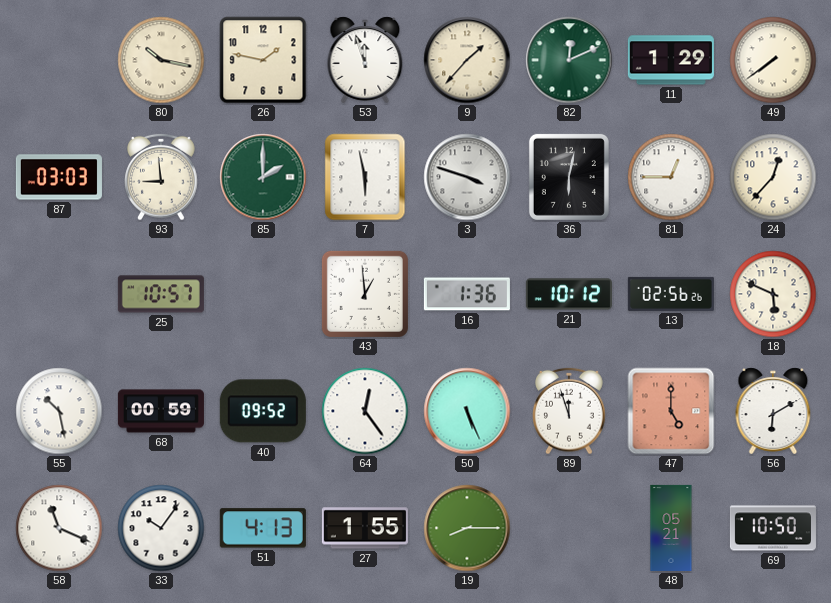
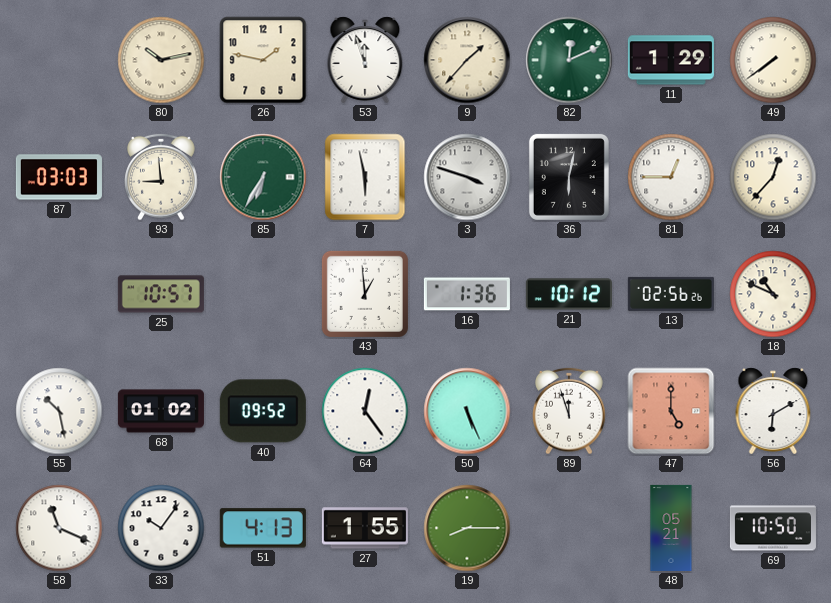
80: 10:17 -> 10:13 (161, 60)
85: 2:00 -> 6:35 (263, 177)
18: 5:49 -> 10:49 (773, 294)
68: 00:59 -> 01:02 (161, 411)
